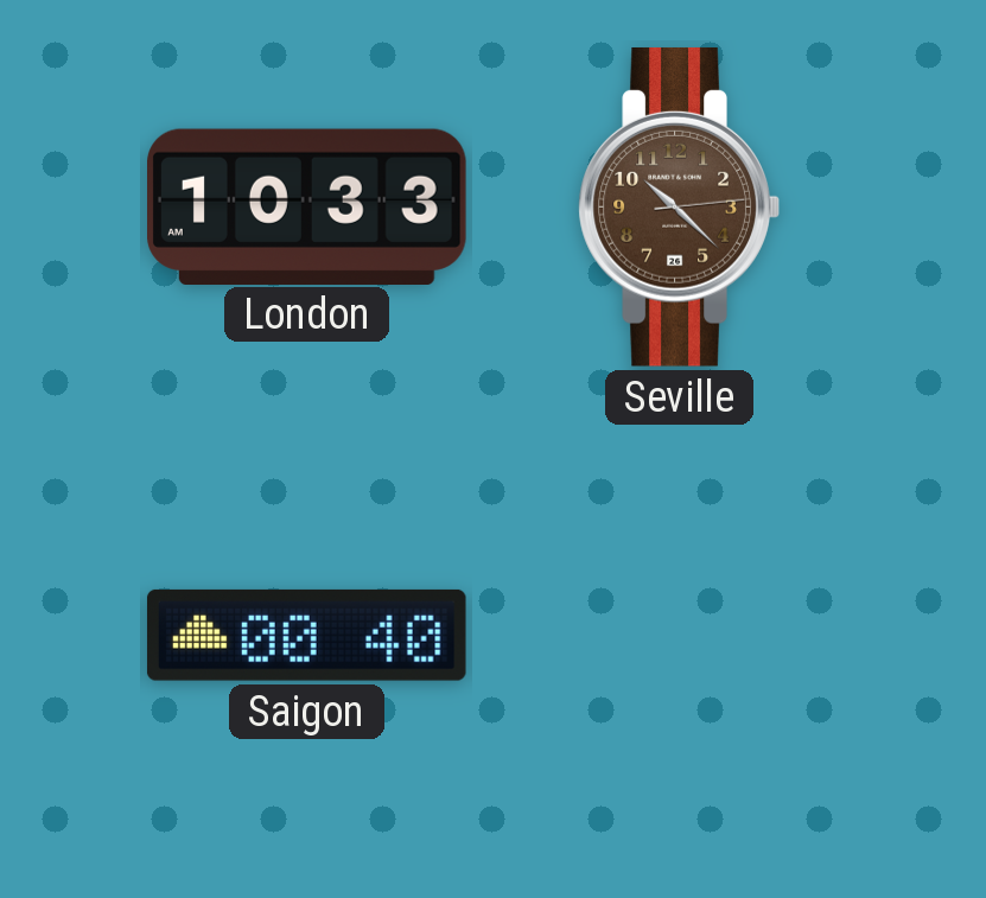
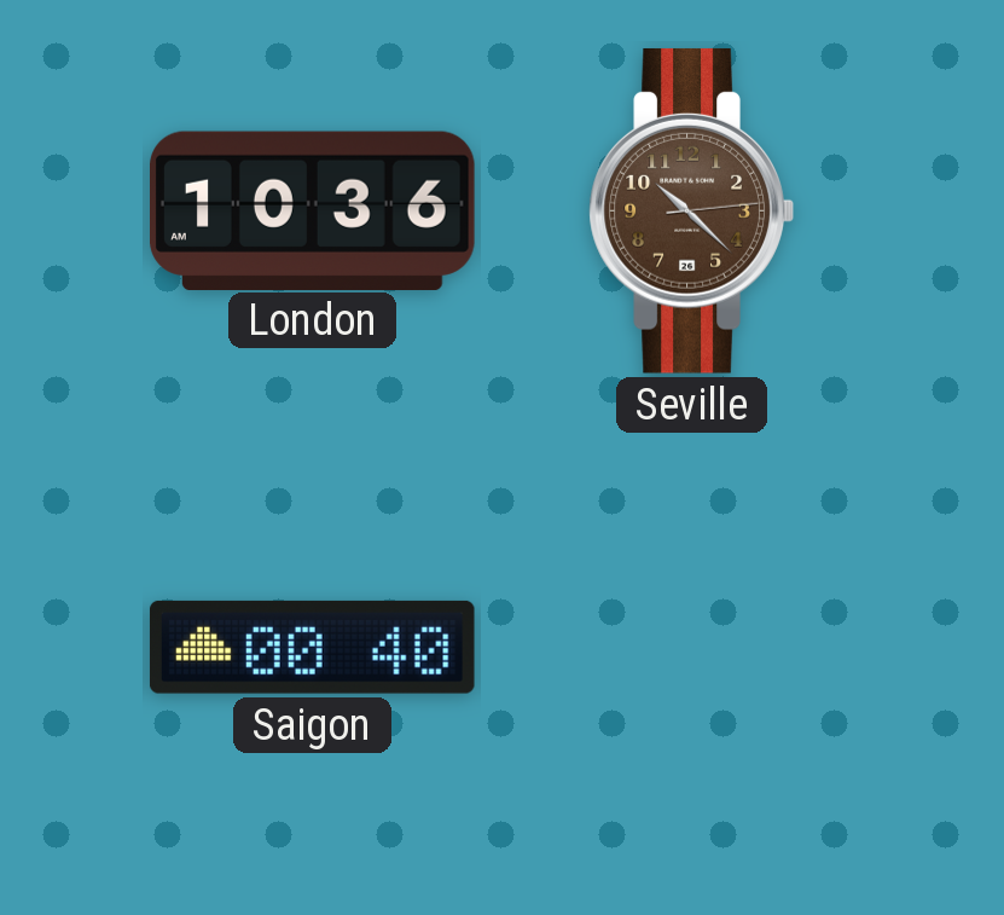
London: 10:33 -> 10:36 (313, 210)
